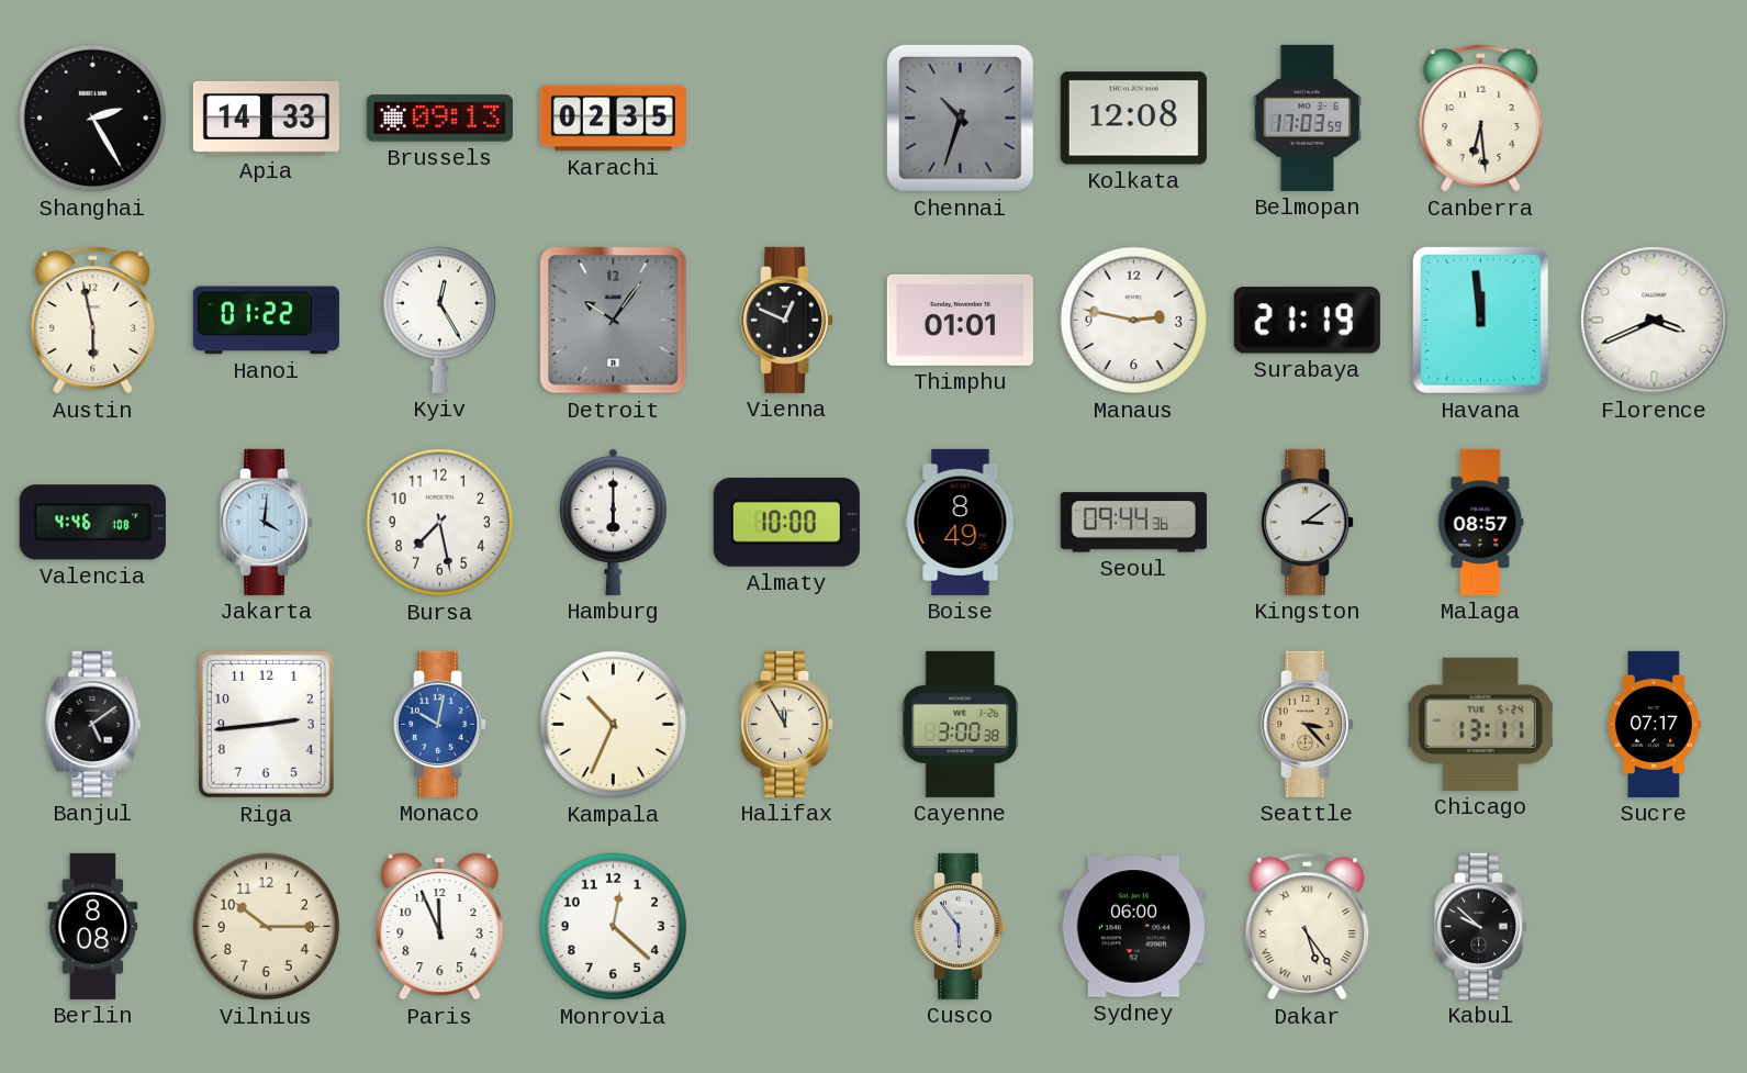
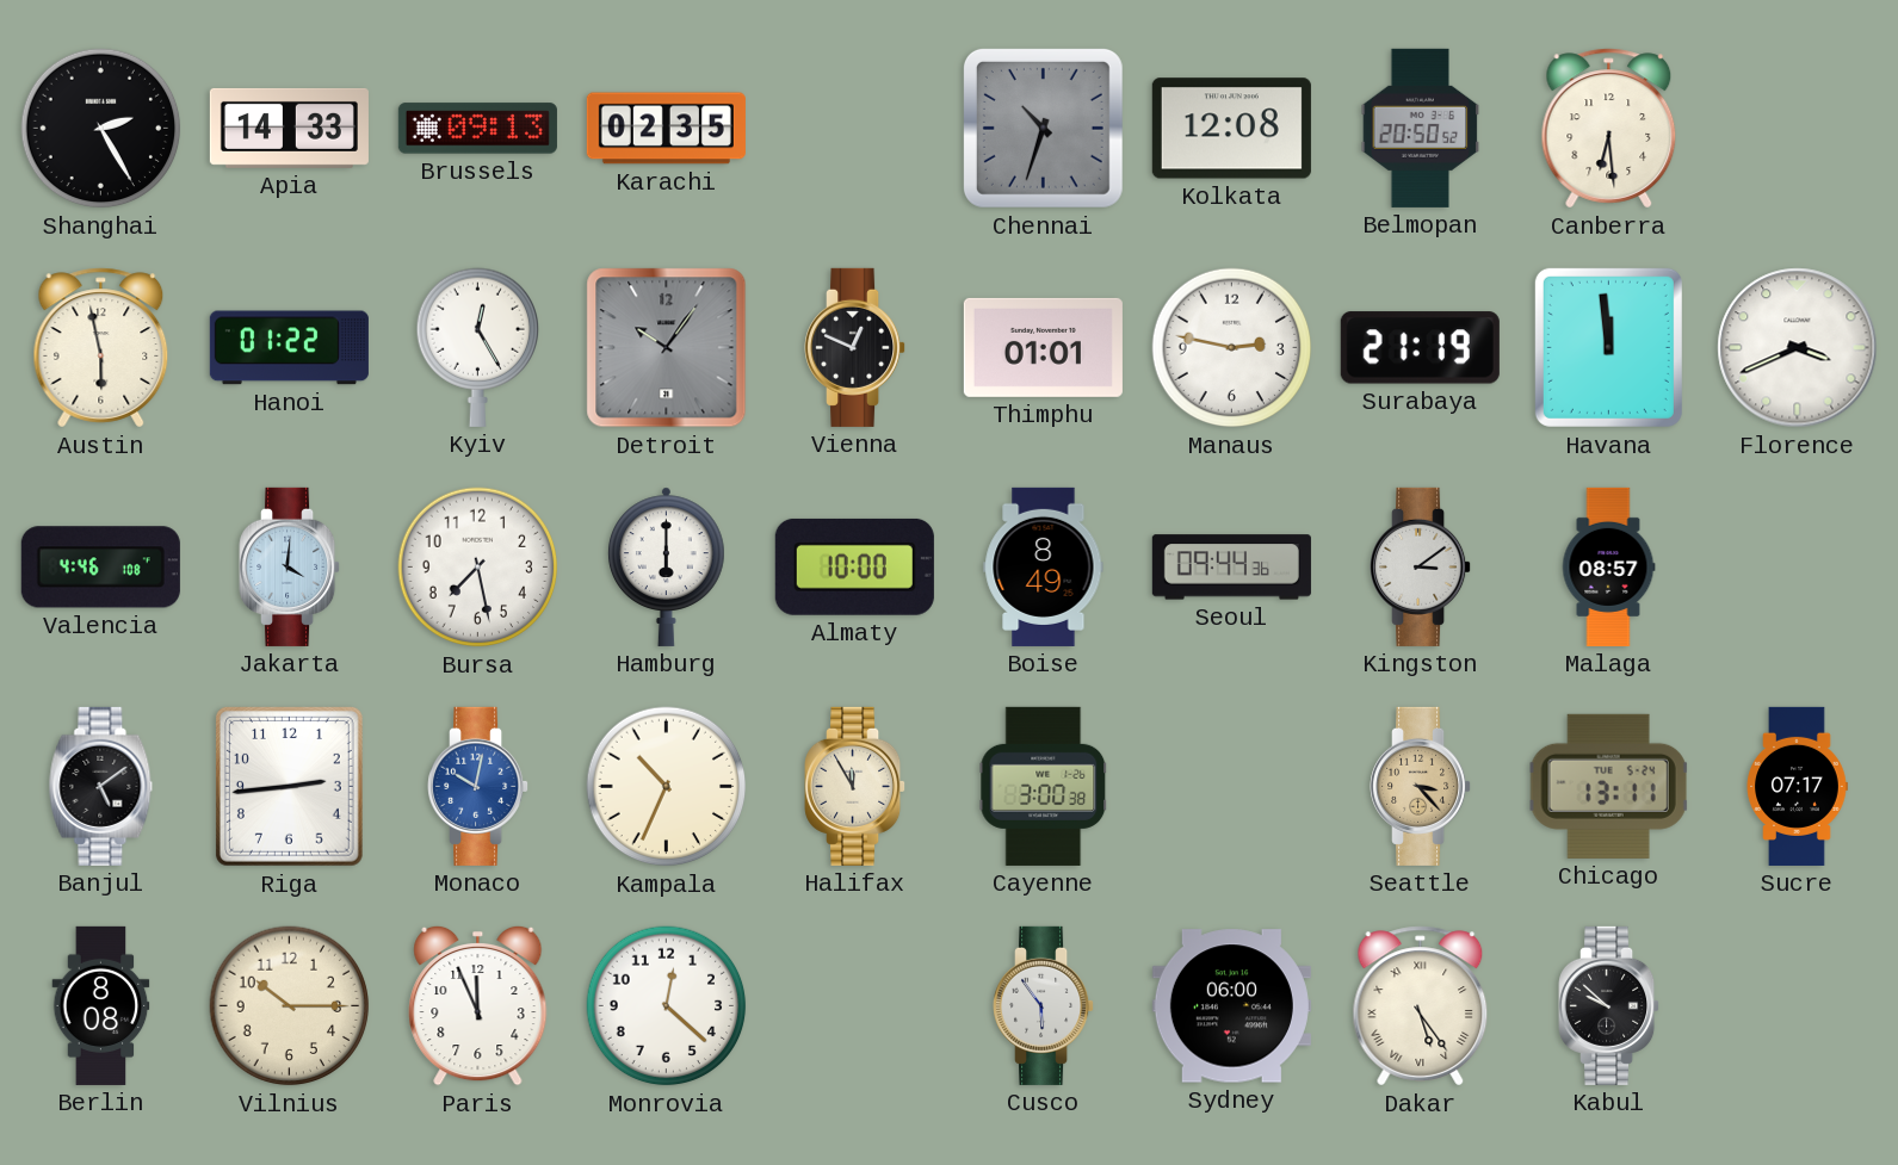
Belmopan: 17:03 -> 20:50 (1421, 128)
